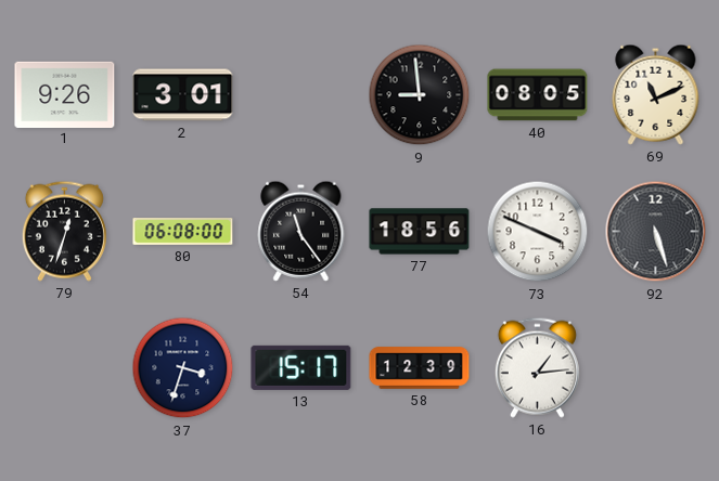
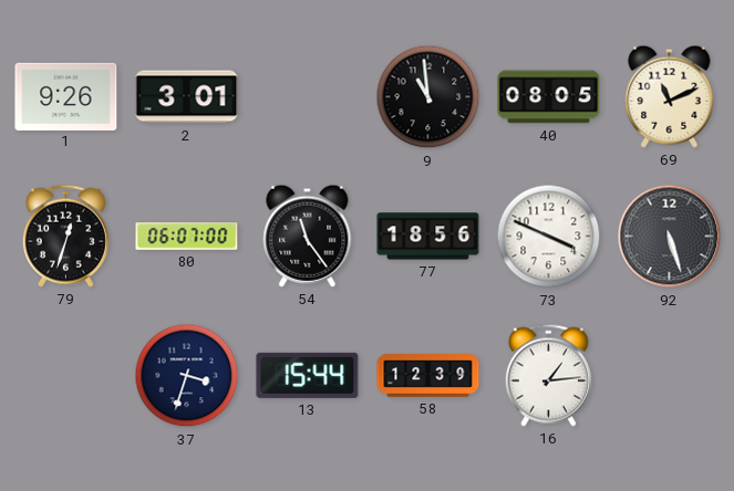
9: 8:59 -> 10:59 (428, 97)
80: 06:08 -> 06:07 (187, 237)
13: 15:17 -> 15:44 (308, 375)
